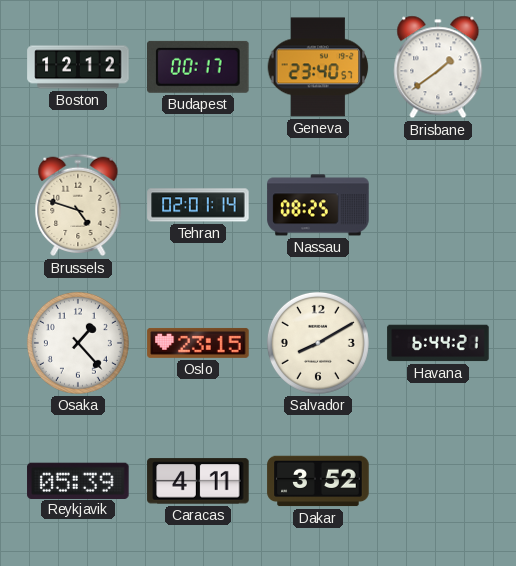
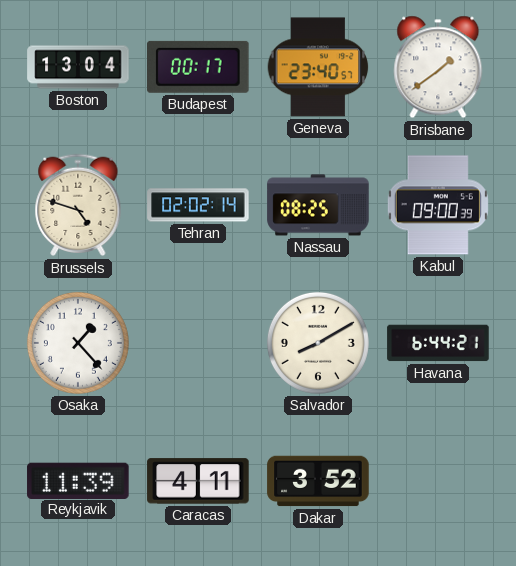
Boston: 12:12 -> 13:04 (78, 67)
Tehran: 02:01 -> 02:02 (198, 205)
Kabul: none -> 09:00 (438, 205)
Oslo: 23:15 -> none (198, 343)
Reykjavik: 05:39 -> 11:39 (78, 480)
